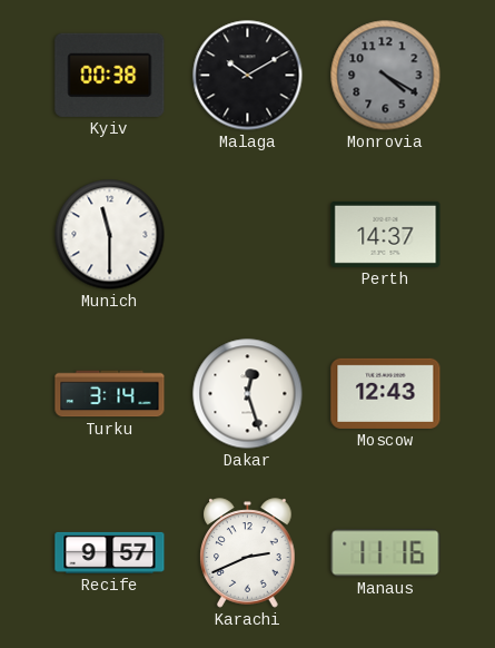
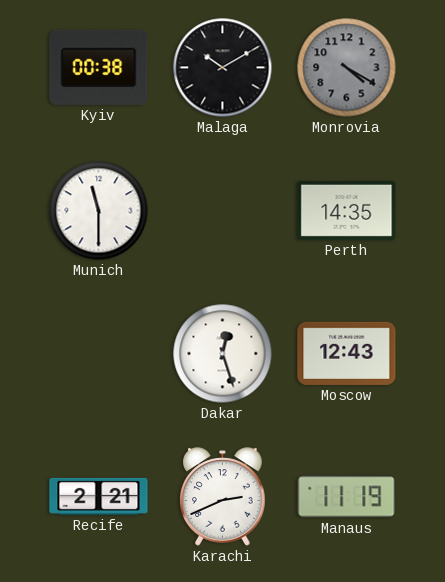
Perth: 14:37 -> 14:35 (347, 210)
Turku: 3:14 -> none (110, 394)
Recife: 9:57 -> 2:21 (99, 496)
Manaus: 11:16 -> 11:19 (347, 497)
